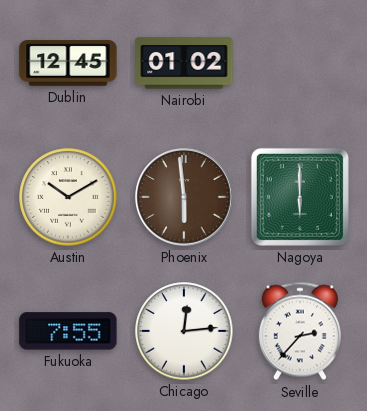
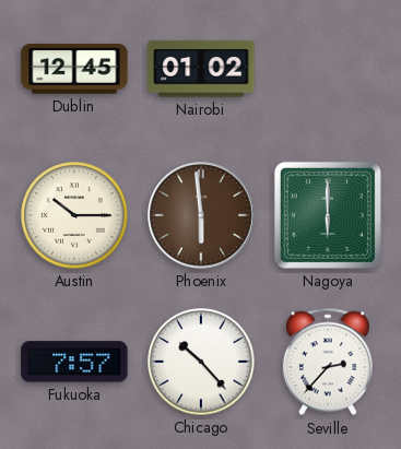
Austin: 10:10 -> 10:15 (74, 215)
Fukuoka: 7:55 -> 7:57 (74, 362)
Chicago: 12:14 -> 10:23 (201, 362)
